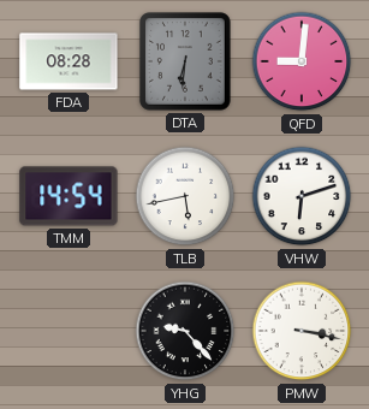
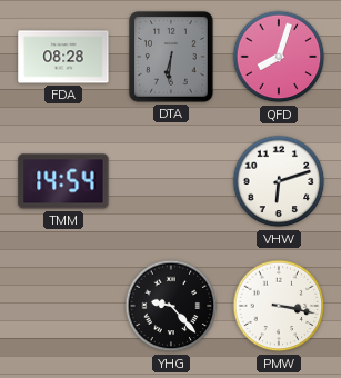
QFD: 9:01 -> 8:03 (279, 57)
TLB: 5:43 -> none (185, 196)
